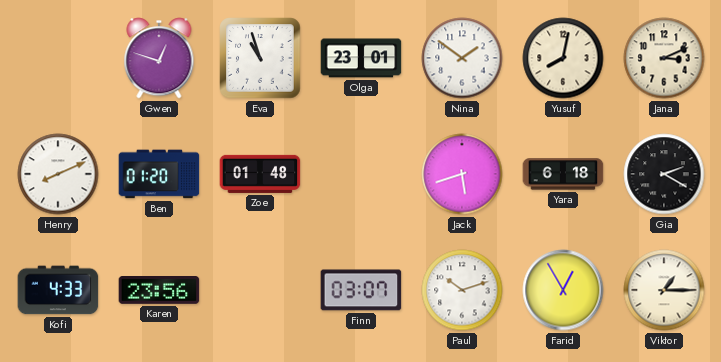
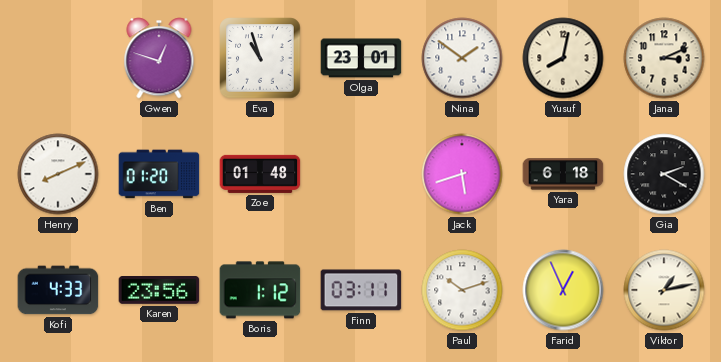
Boris: none -> 1:12 (260, 290)
Finn: 03:07 -> 03:11 (361, 290)
Farid: 12:55 -> 12:56 (563, 290)
Viktor: 1:15 -> 1:13 (664, 290)
